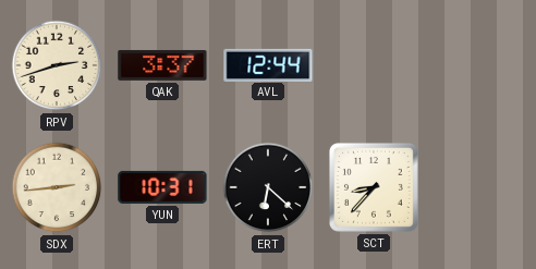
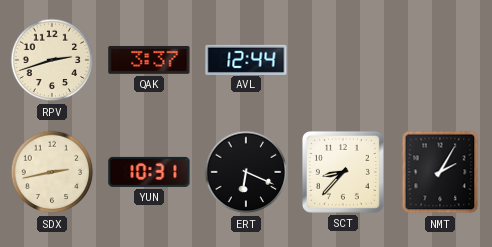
SDX: 2:44 -> 2:43 (52, 172)
ERT: 6:22 -> 6:19 (246, 172)
NMT: none -> 2:05 (440, 172)
